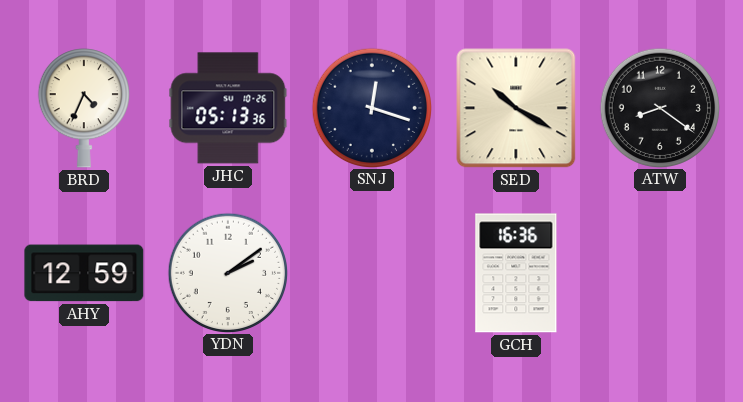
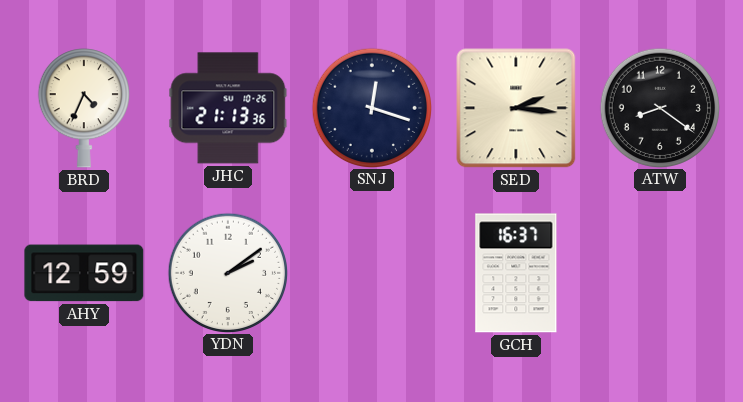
JHC: 05:13 -> 21:13 (228, 108)
SED: 10:20 -> 2:16 (516, 108)
GCH: 16:36 -> 16:37 (516, 273)
